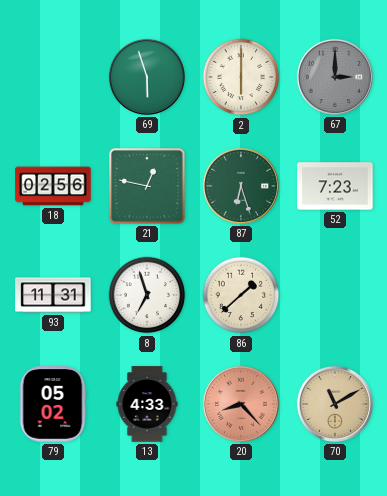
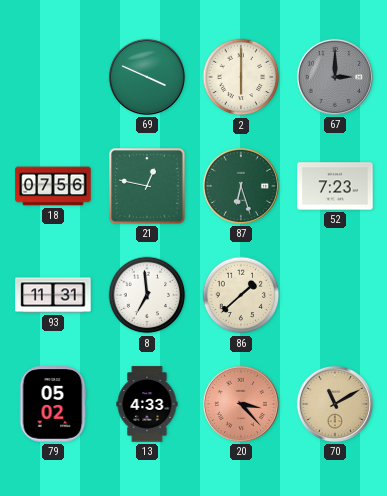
69: 5:57 -> 3:49 (147, 77)
18: 02:56 -> 07:56 (53, 186)
8: 6:57 -> 6:59 (147, 295)
20: 8:23 -> 3:23 (241, 404)
